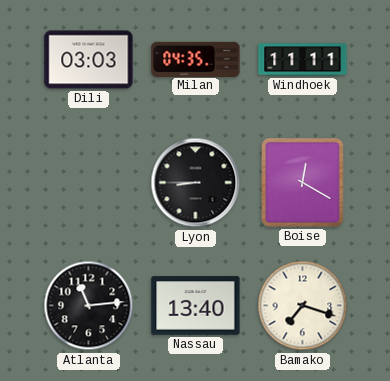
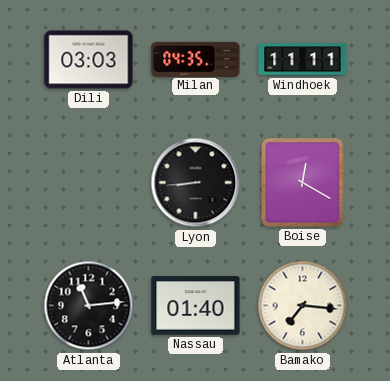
Lyon: 8:45 -> 8:44 (196, 183)
Nassau: 13:40 -> 01:40 (196, 306)
Bamako: 7:18 -> 7:16 (303, 306)
